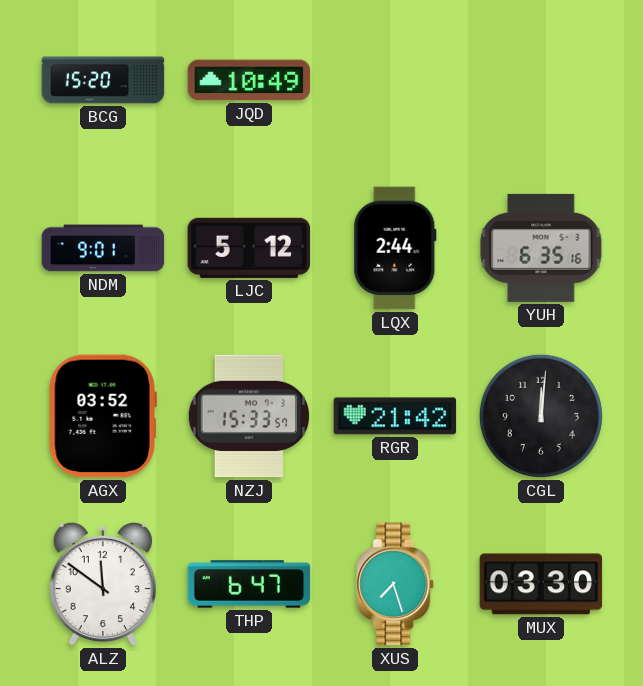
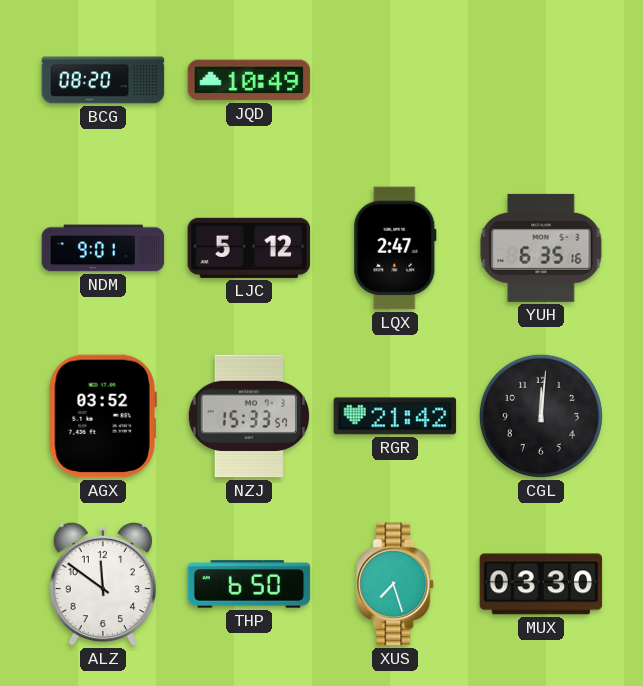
BCG: 15:20 -> 08:20 (103, 80)
LQX: 2:44 -> 2:47 (395, 248)
THP: 6:47 -> 6:50 (249, 584)
